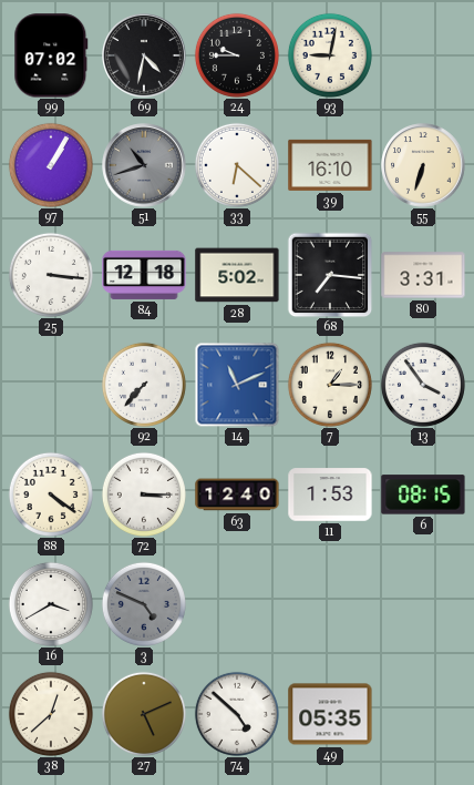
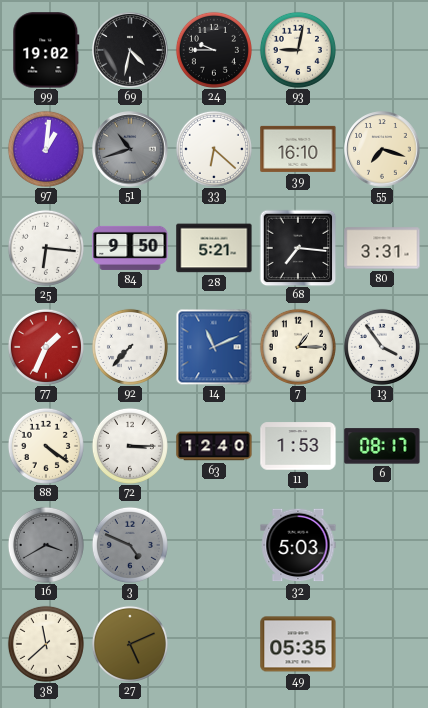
99: 07:02 -> 19:02 (46, 50)
97: 1:05 -> 1:01 (46, 149)
55: 6:33 -> 7:18 (382, 149)
25: 3:16 -> 6:16 (46, 248)
84: 12:18 -> 9:50 (130, 248)
28: 5:02 -> 5:21 (214, 248)
77: none -> 1:34 (46, 347)
6: 08:15 -> 08:17 (382, 446)
16 dial: white -> grey (46, 545)
32: none -> 5:03 (298, 545)
38: 12:38 -> 11:38 (46, 644)
74: 4:52 -> none (237, 714)
